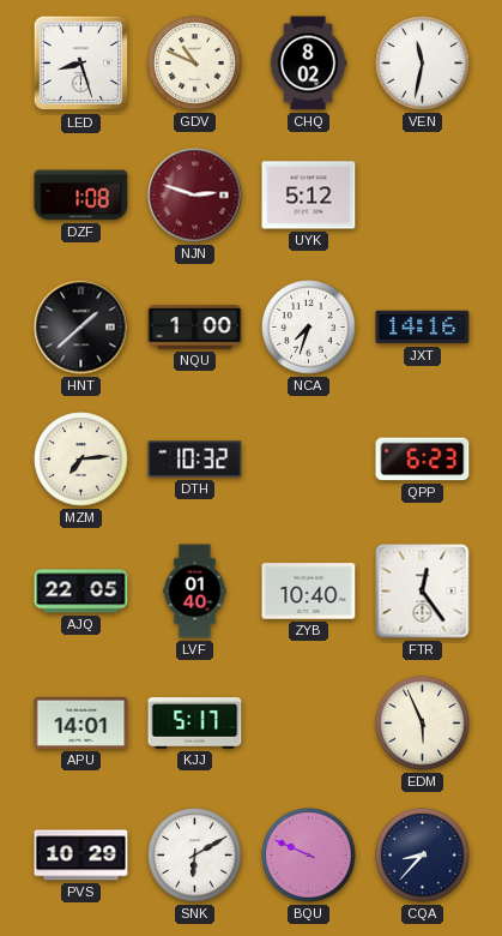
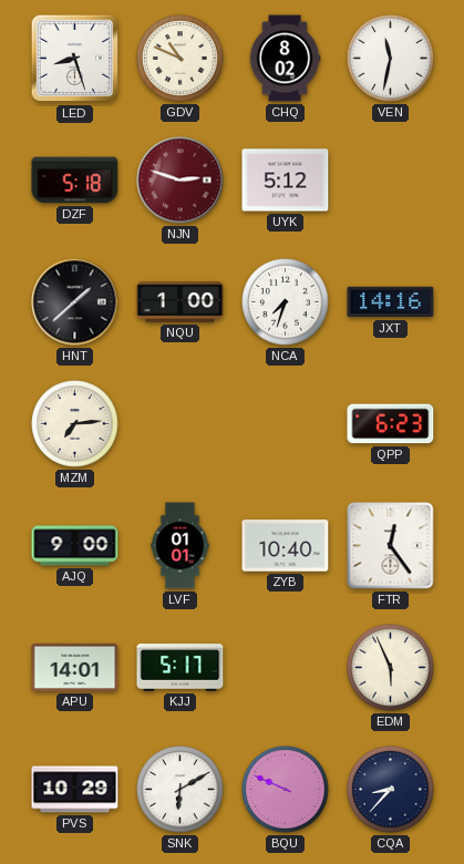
DZF: 1:08 -> 5:18 (75, 181)
DTH: 10:32 -> none (195, 460)
AJQ: 22:05 -> 9:00 (75, 546)
LVF: 01:40 -> 01:01 (181, 546)
